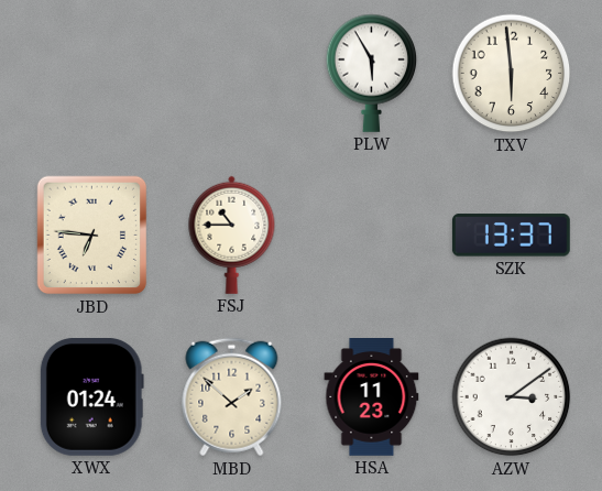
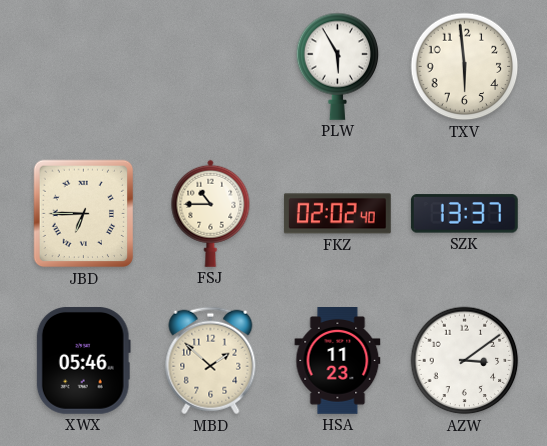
JBD: 6:46 -> 6:45 (84, 214)
FKZ: none -> 02:02 (337, 214)
XWX: 01:24 -> 05:46 (83, 360)
